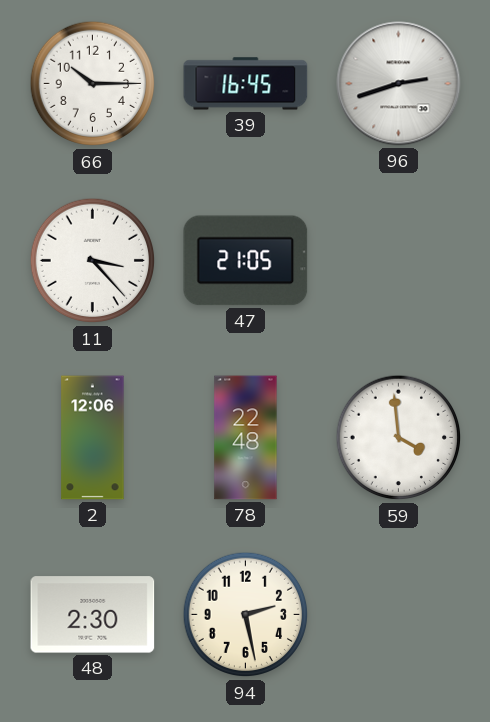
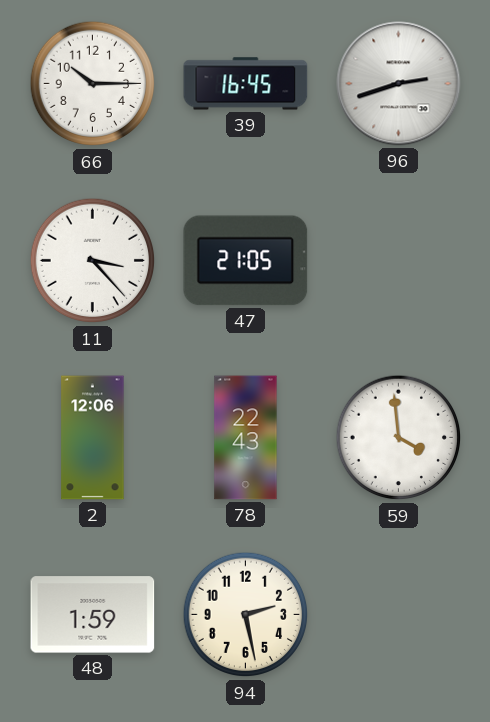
78: 22:48 -> 22:43 (246, 438)
48: 2:30 -> 1:59 (93, 615)
